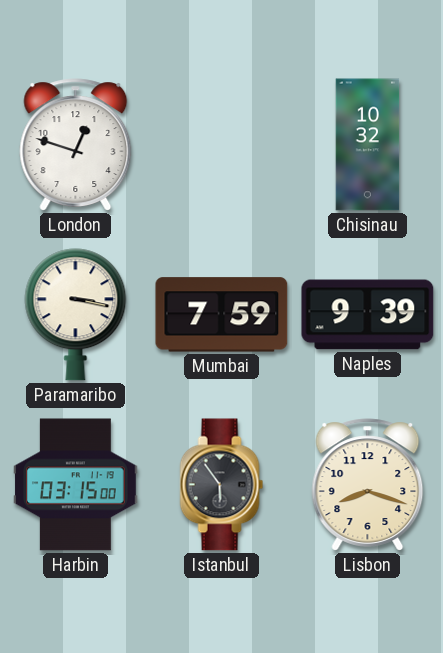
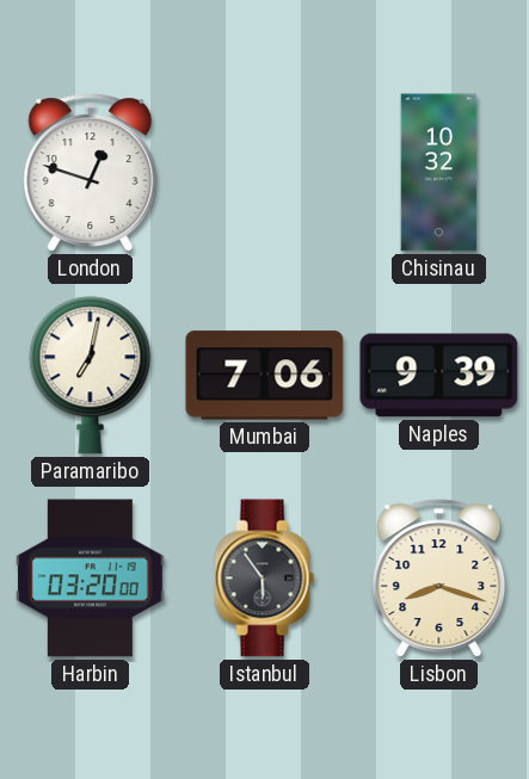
Paramaribo: 3:17 -> 7:02 (91, 376)
Mumbai: 7:59 -> 7:06 (265, 376)
Harbin: 03:15 -> 03:20 (91, 579)
